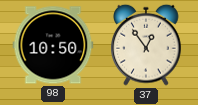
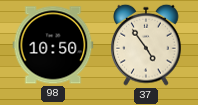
37: 12:54 -> 4:54 (146, 45)
